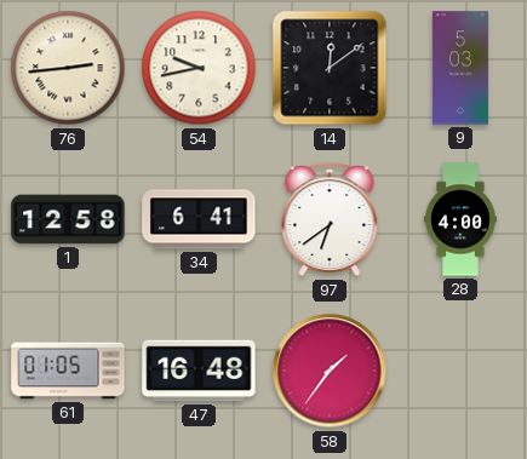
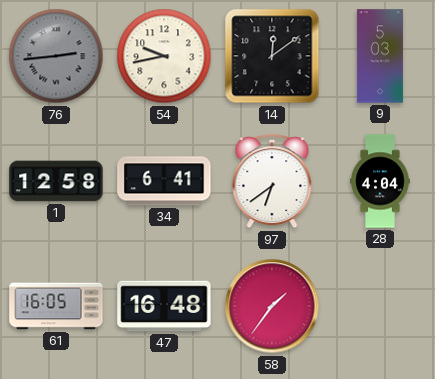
76 dial: cream -> grey (56, 56)
28: 4:00 -> 4:04 (380, 181)
61: 01:05 -> 16:05 (56, 306)
